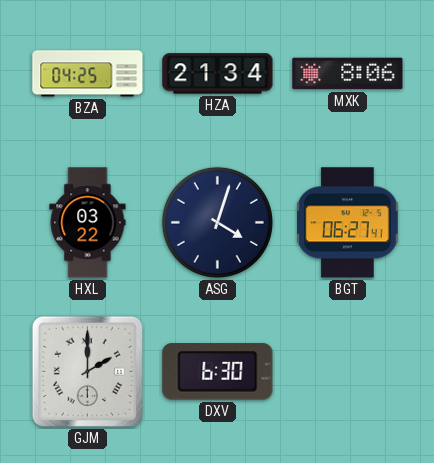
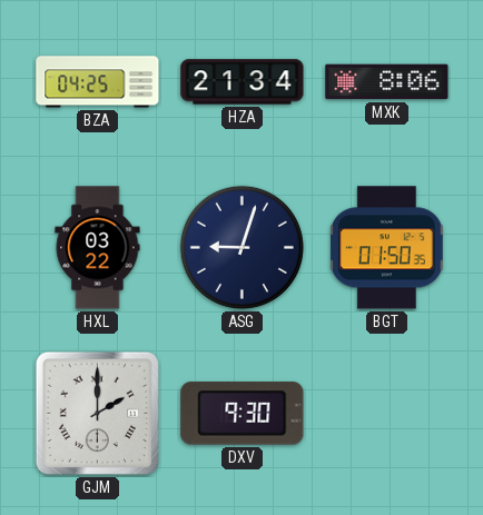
ASG: 4:03 -> 9:03 (241, 247)
BGT: 06:27 -> 01:50 (387, 248)
DXV: 6:30 -> 9:30 (243, 414)
